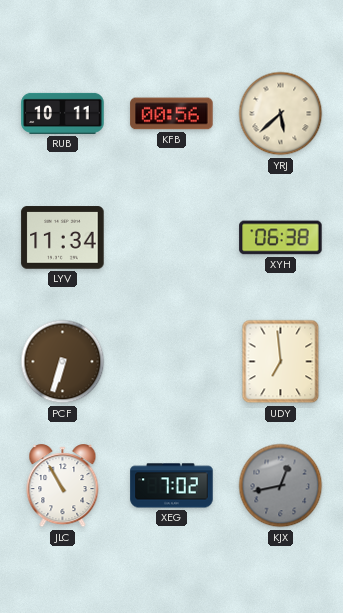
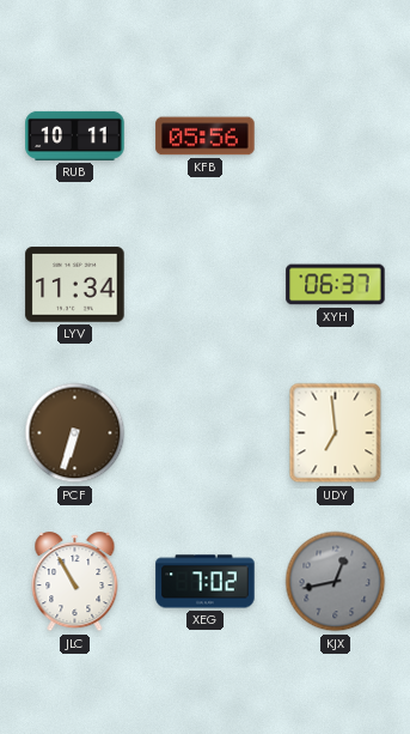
KFB: 00:56 -> 05:56 (206, 137)
YRJ: 5:38 -> none (281, 114)
XYH: 06:38 -> 06:37 (336, 285)
